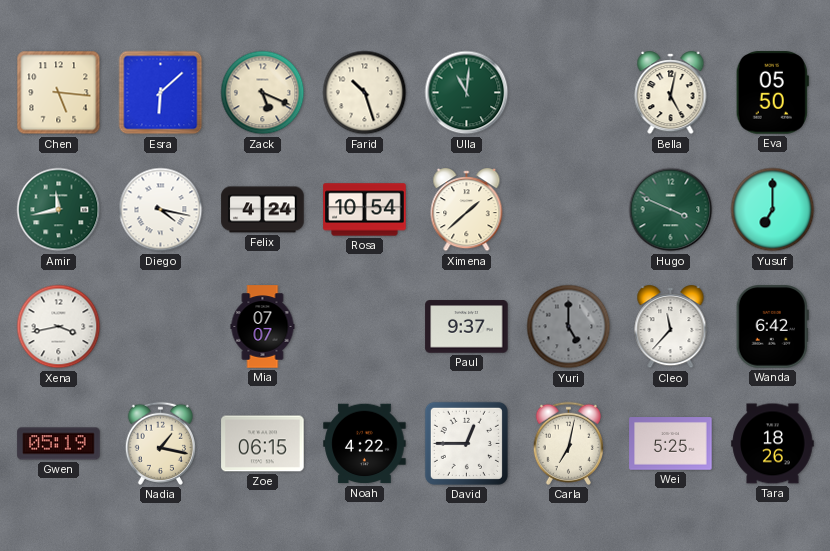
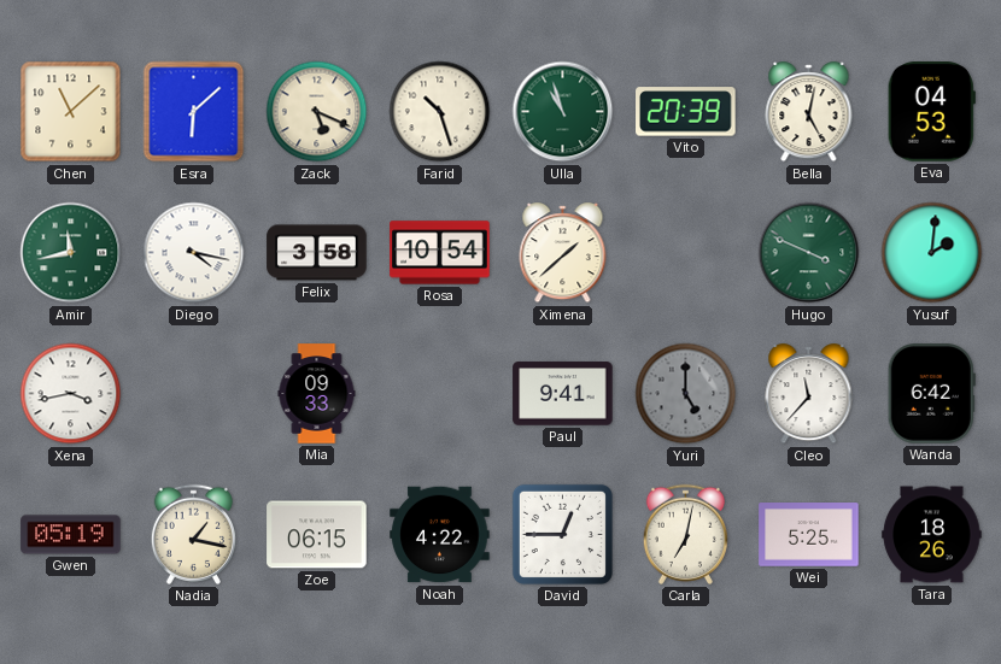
Chen: 5:16 -> 11:08 (71, 112)
Ulla: 11:01 -> 10:57 (563, 112)
Vito: none -> 20:39 (686, 112)
Eva: 05:50 -> 04:53 (931, 112)
Felix: 4:24 -> 3:58 (317, 253)
Yusuf: 7:00 -> 2:01 (932, 253)
Mia: 07:07 -> 09:33 (317, 394)
Paul: 9:37 -> 9:41 (563, 394)
